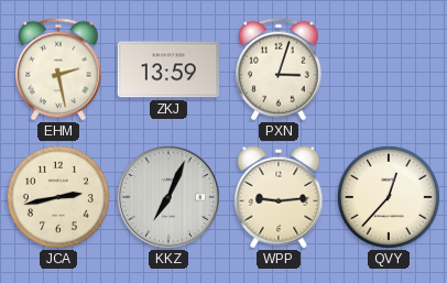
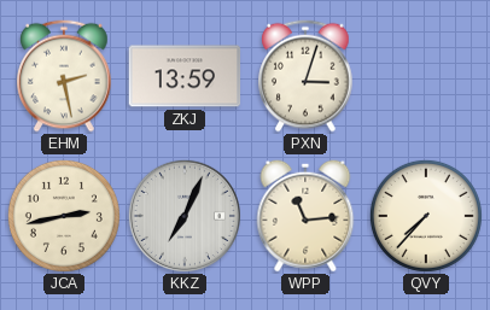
WPP: 9:14 -> 11:14 (305, 216)
QVY: 12:37 -> 7:37 (426, 216)
